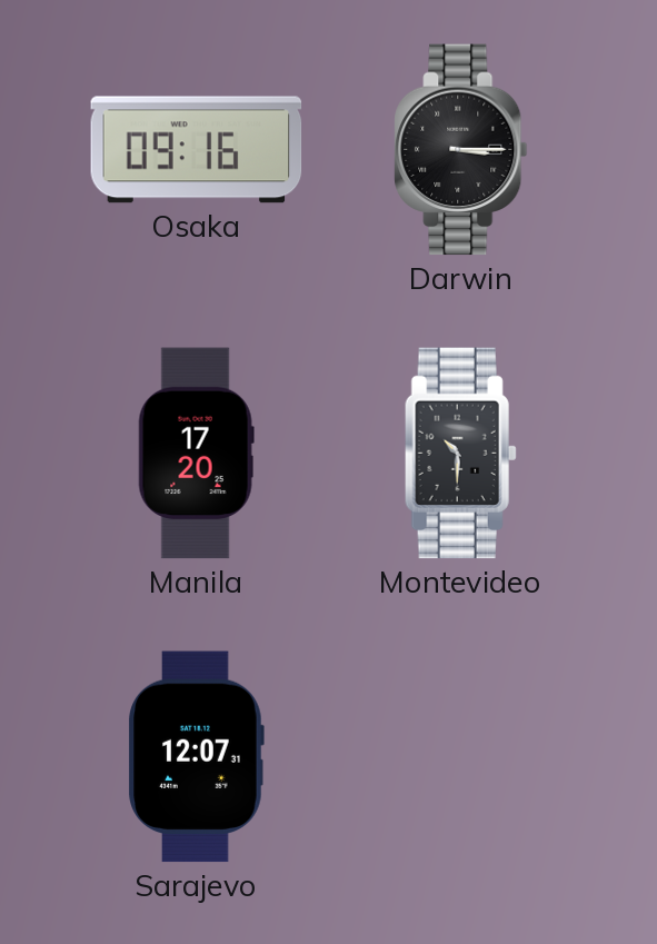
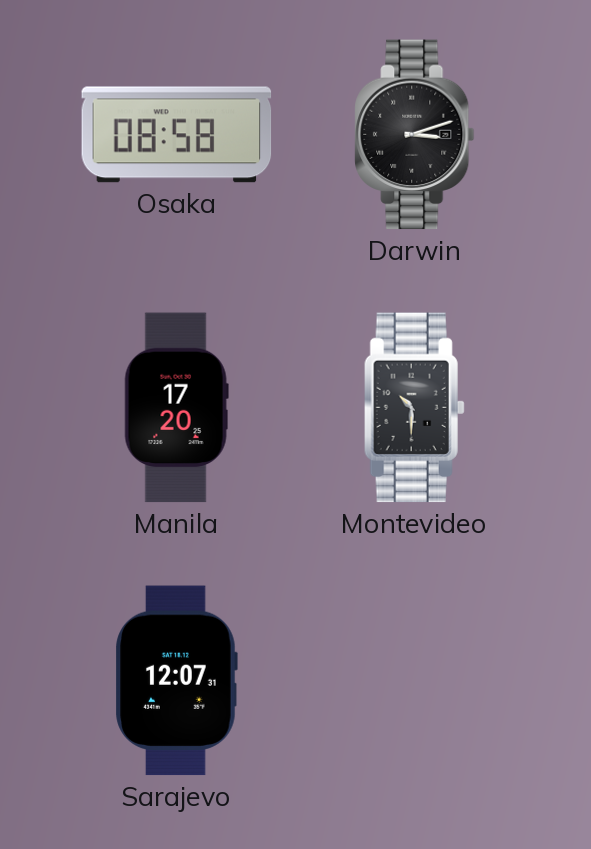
Osaka: 09:16 -> 08:58 (177, 135)
Darwin: 3:15 -> 3:12 (415, 135)
